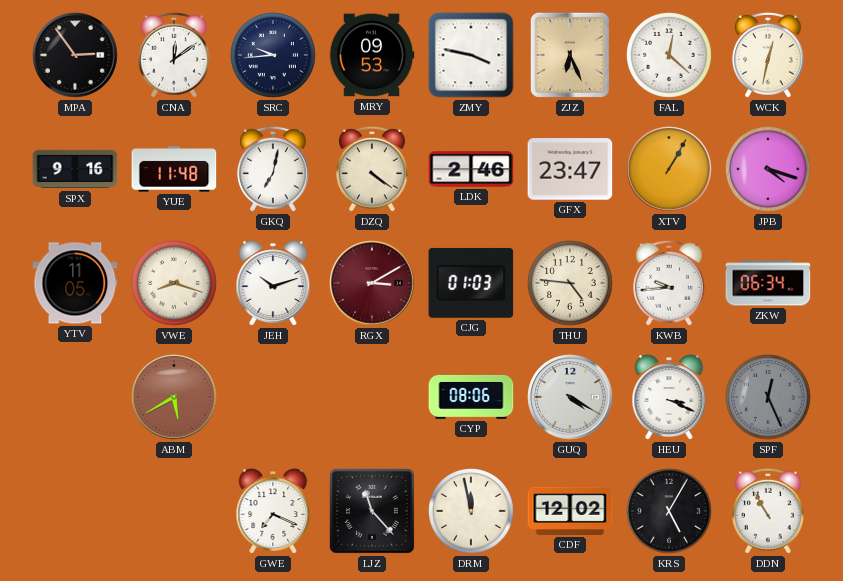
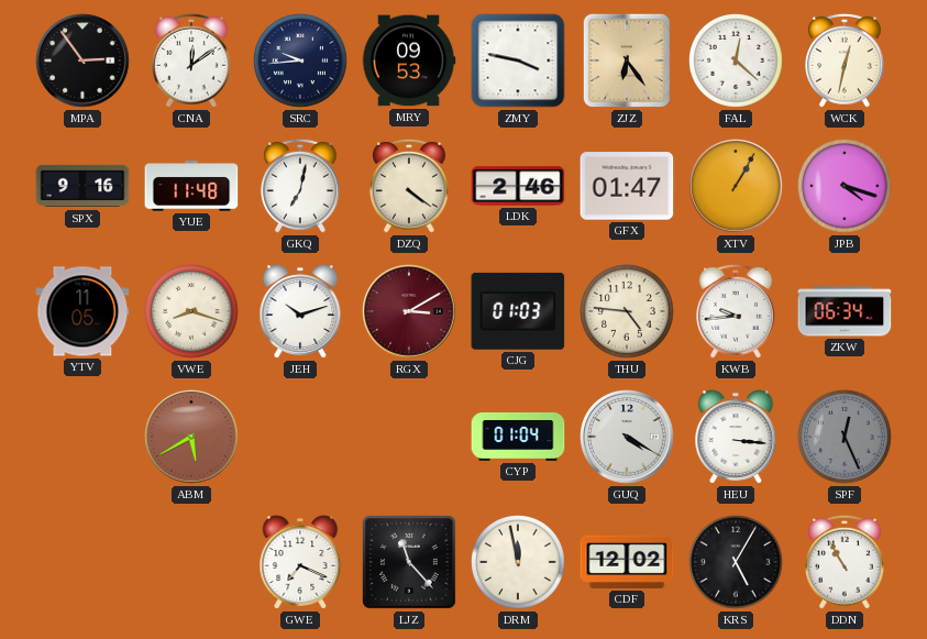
ZJZ: 6:26 -> 6:24 (627, 60)
GFX: 23:47 -> 01:47 (627, 186)
CYP: 08:06 -> 01:04 (518, 437)
HEU: 3:19 -> 3:16 (736, 437)
